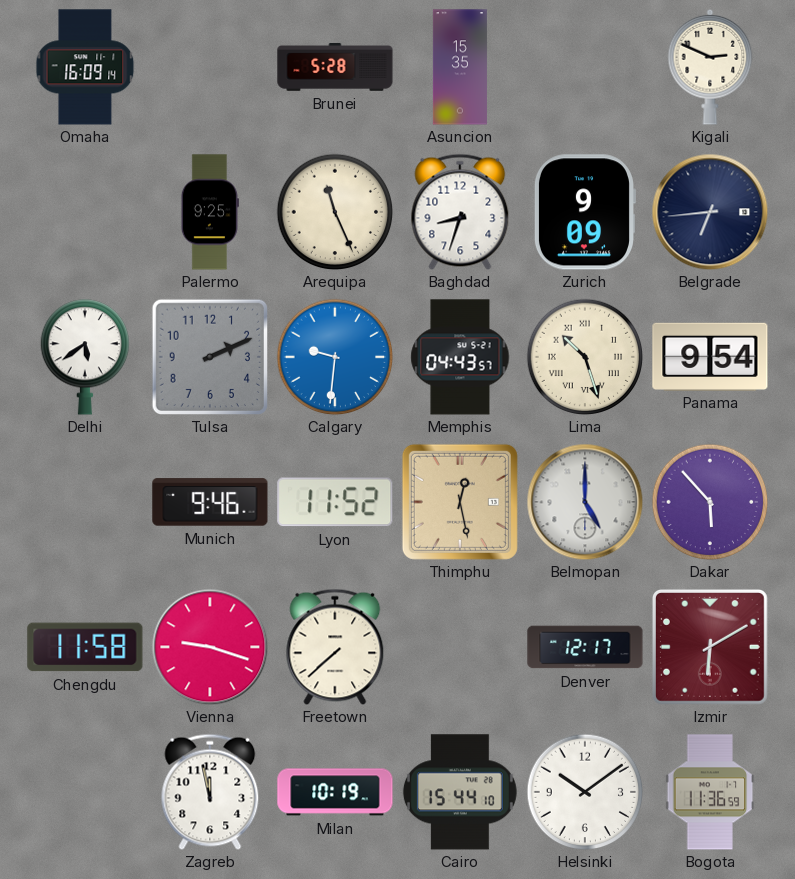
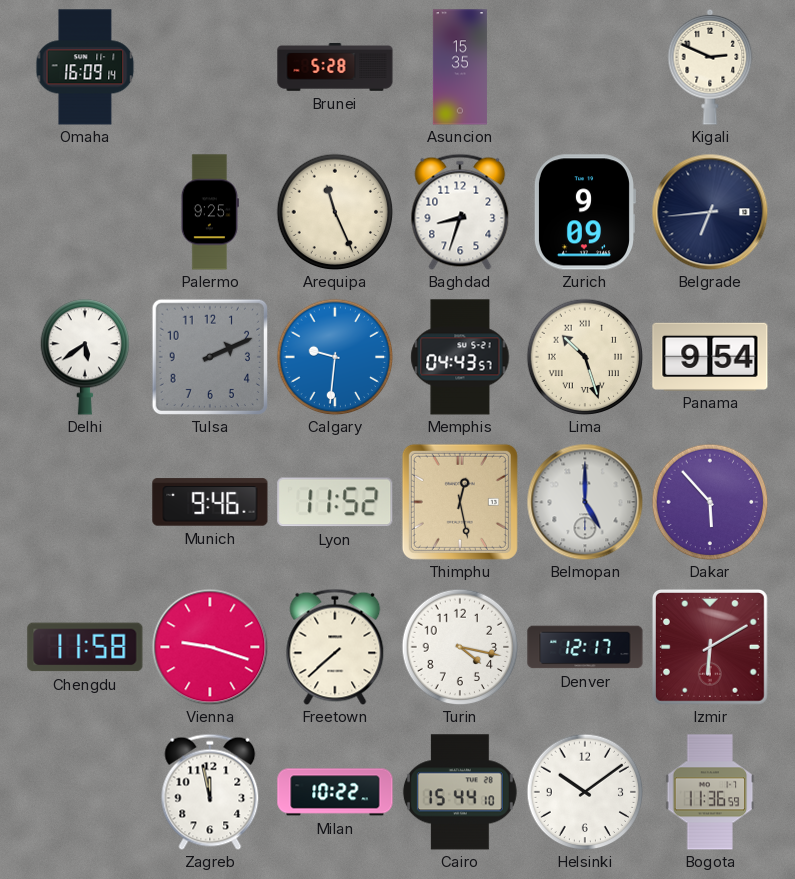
Turin: none -> 4:17 (460, 647)
Milan: 10:19 -> 10:22 (335, 792)
